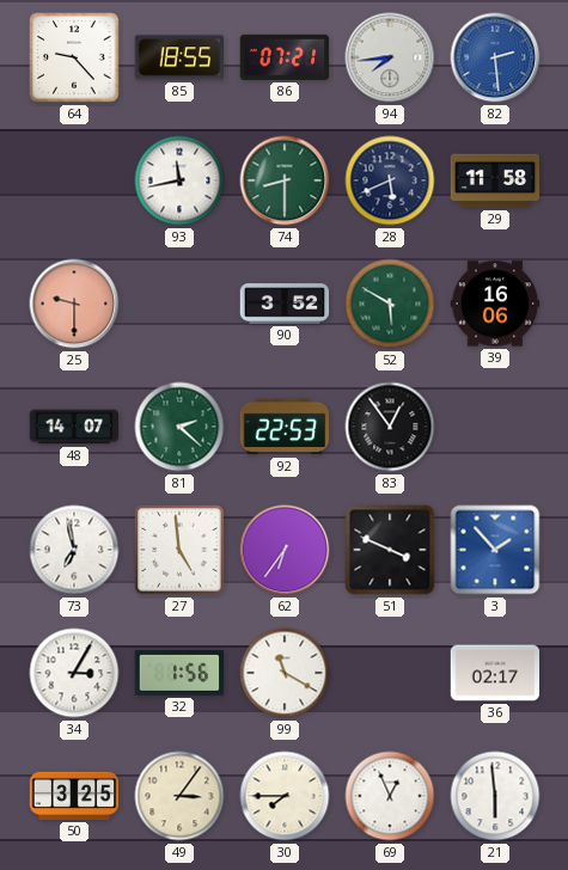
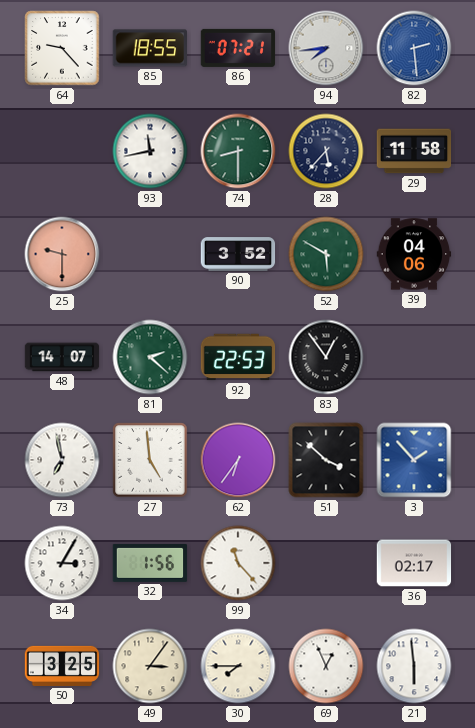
28: 5:41 -> 5:37 (326, 151)
39: 16:06 -> 04:06 (414, 254)
51: 3:49 -> 3:52 (326, 460)
99: 11:20 -> 11:23 (238, 563)
